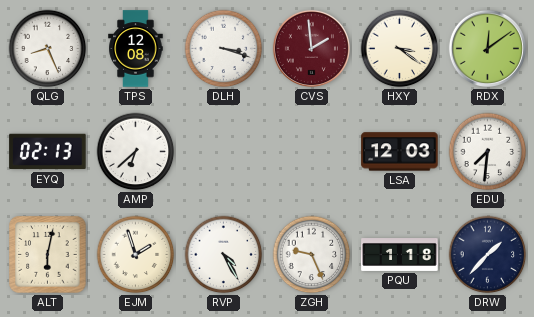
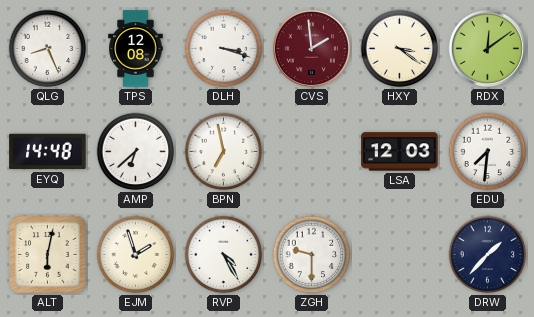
EYQ: 02:13 -> 14:48 (48, 152)
BPN: none -> 6:58 (224, 152)
ZGH: 9:26 -> 9:30 (312, 255)
PQU: 1:18 -> none (400, 255)
